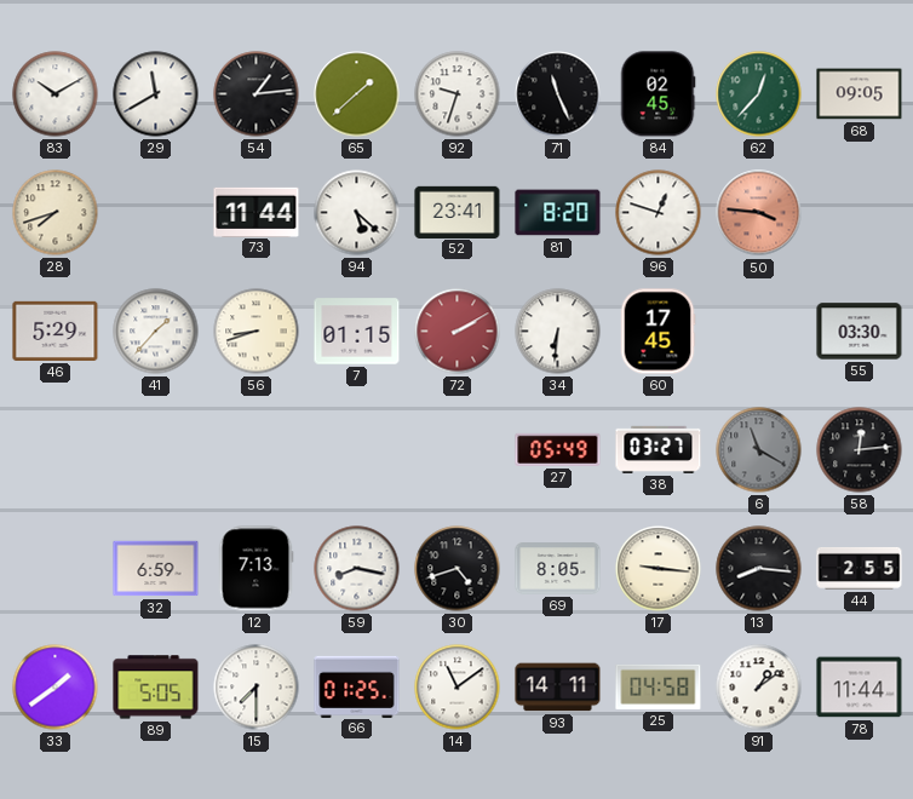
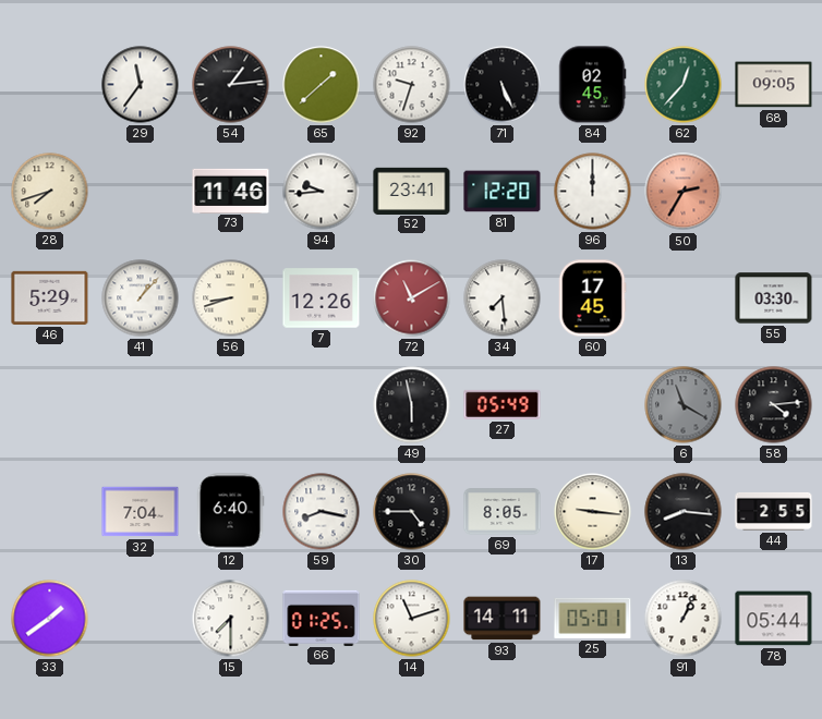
83: 10:10 -> none (56, 94)
29: 11:40 -> 11:36 (141, 85)
71: 11:26 -> 5:26 (503, 85)
73: 11:44 -> 11:46 (231, 191)
94: 5:22 -> 9:44 (322, 192)
81: 8:20 -> 12:20 (503, 192)
96: 12:48 -> 12:00 (593, 192)
50: 3:46 -> 2:35 (684, 192)
41: 1:37 -> 1:07 (141, 298)
7: 01:15 -> 12:26 (322, 298)
72: 2:10 -> 11:10 (412, 298)
34: 6:31 -> 7:29 (503, 298)
49: none -> 5:58 (412, 405)
38: 03:27 -> none (659, 449)
58: 12:14 -> 4:14 (774, 405)
32: 6:59 -> 7:04 (141, 512)
12: 7:13 -> 6:40 (230, 512)
30: 4:42 -> 4:45 (412, 512)
89: 5:05 -> none (156, 688)
14: 11:09 -> 11:12 (412, 619)
25: 04:58 -> 05:01 (593, 618)
91: 1:09 -> 1:04 (684, 619)
78: 11:44 -> 05:44 (774, 619)
